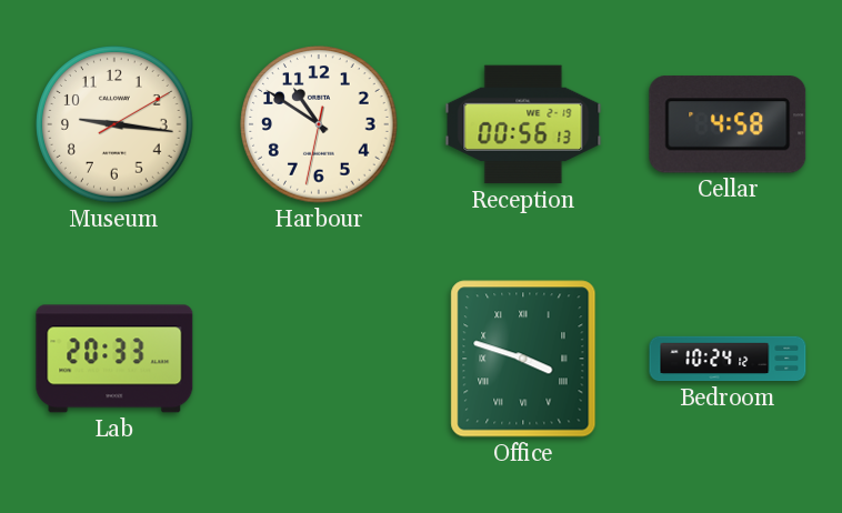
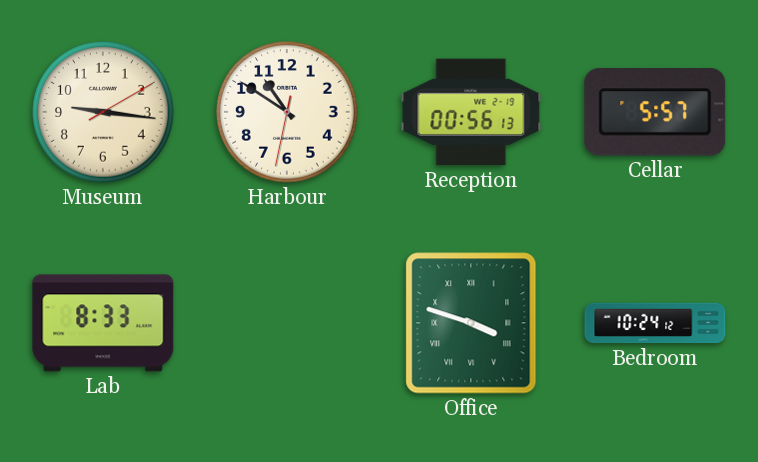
Cellar: 4:58 -> 5:57 (655, 112)
Lab: 20:33 -> 8:33 (103, 323)
